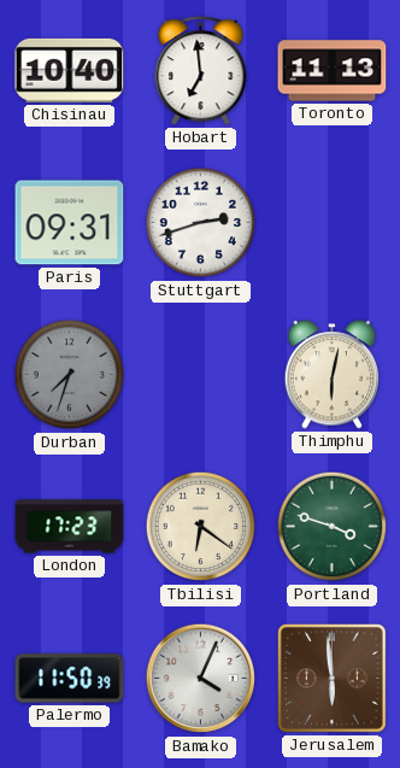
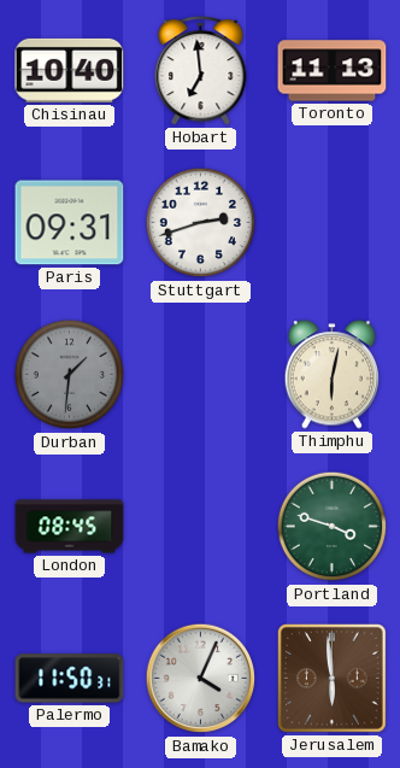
Durban: 7:33 -> 1:31 (70, 375)
London: 17:23 -> 08:45 (70, 527)
Tbilisi: 6:21 -> none (201, 527)
Palermo: 11:50:39 -> 11:50:31 (70, 679)
